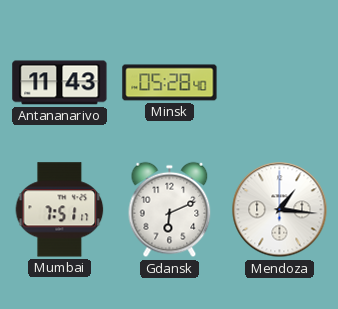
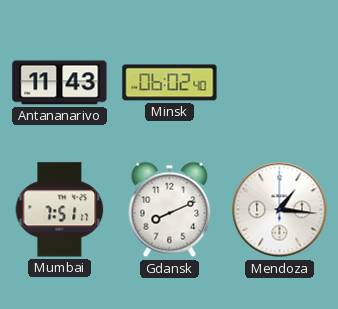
Minsk: 05:28 -> 06:02 (170, 83)
Gdansk: 6:11 -> 8:11 (170, 210)
